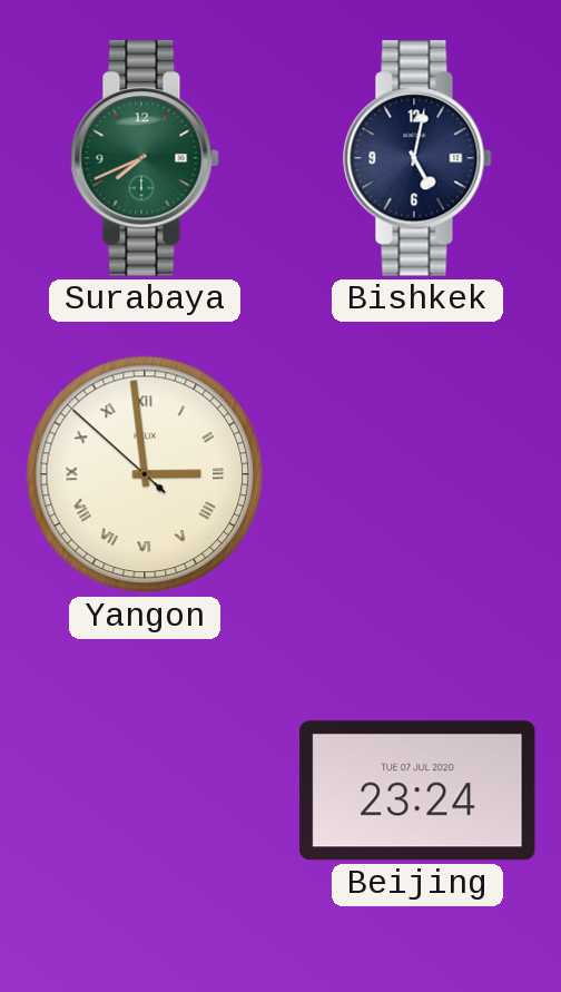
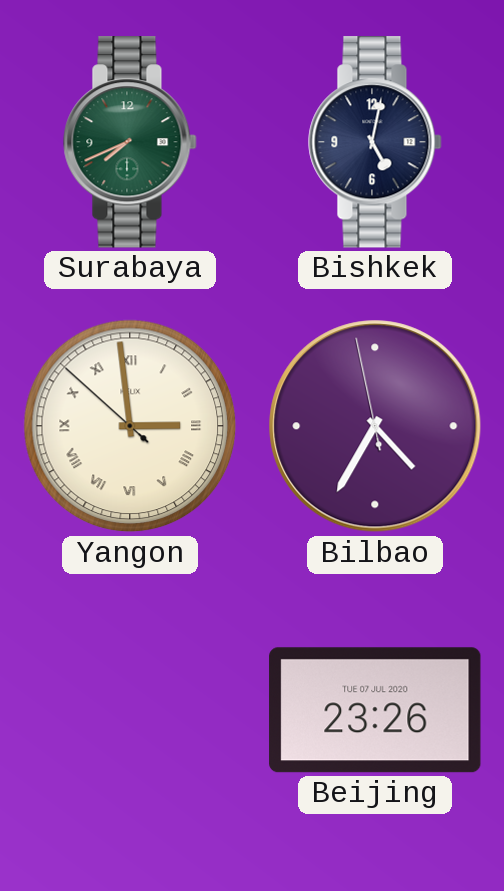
Bilbao: none -> 4:34 (375, 426)
Beijing: 23:24 -> 23:26 (375, 710)
